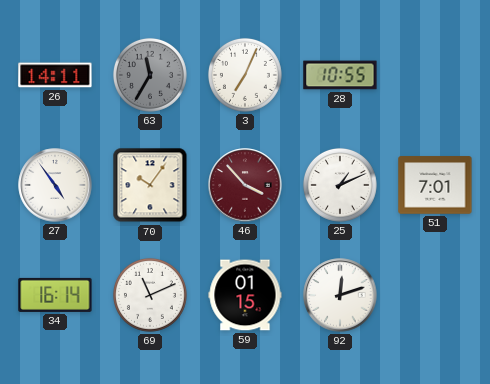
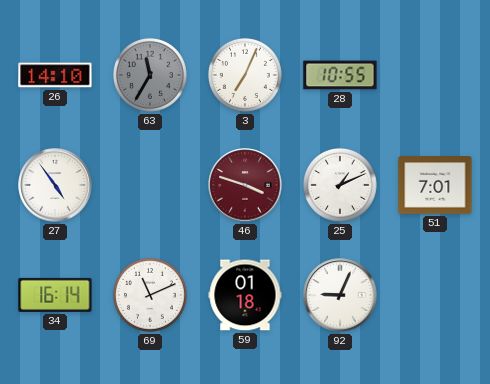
26: 14:11 -> 14:10 (55, 75)
70: 10:06 -> none (150, 185)
46: 3:53 -> 3:48 (245, 185)
59: 01:15 -> 01:18 (245, 295)
92: 12:12 -> 9:04 (340, 295)
